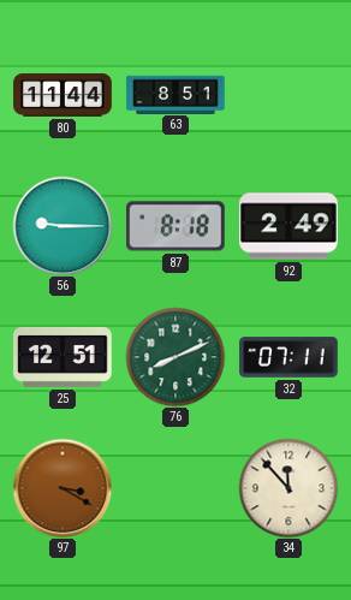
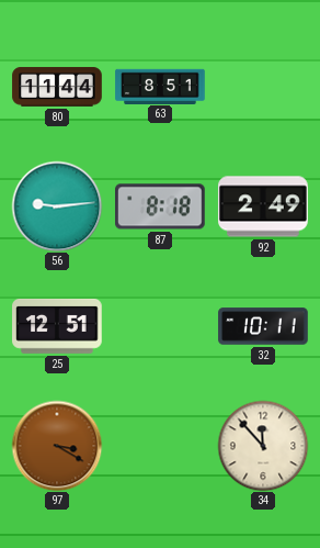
56: 9:15 -> 9:14 (57, 206)
76: 8:11 -> none (175, 357)
32: 07:11 -> 10:11 (263, 326)
